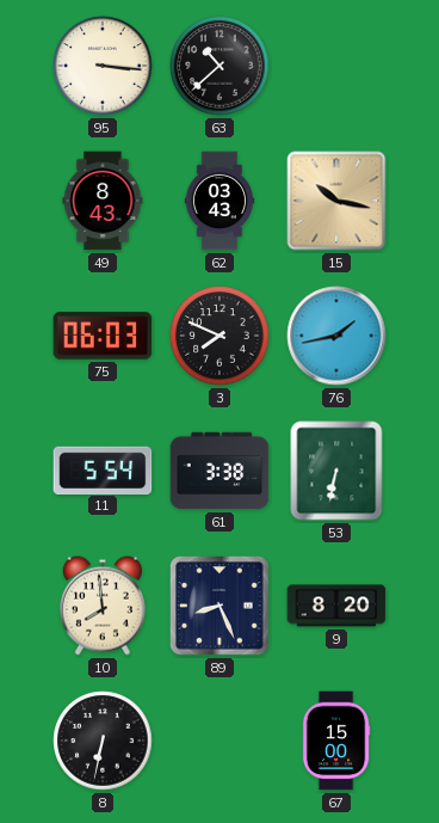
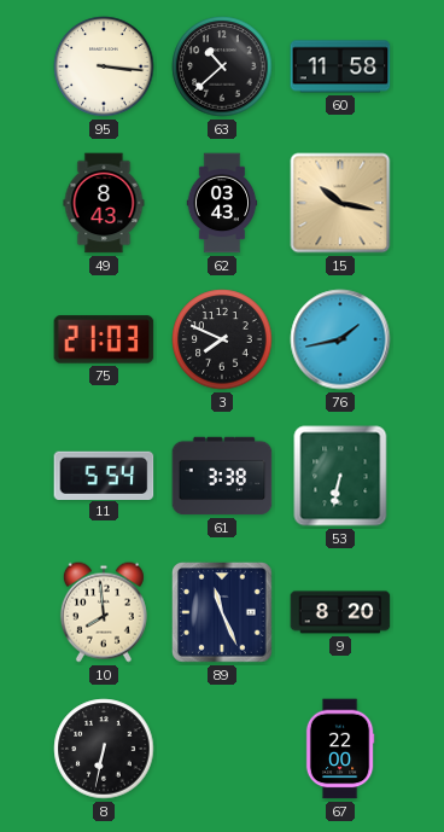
60: none -> 11:58 (340, 66)
75: 06:03 -> 21:03 (104, 339)
89: 8:26 -> 11:26 (223, 613)
67: 15:00 -> 22:00 (340, 749)
